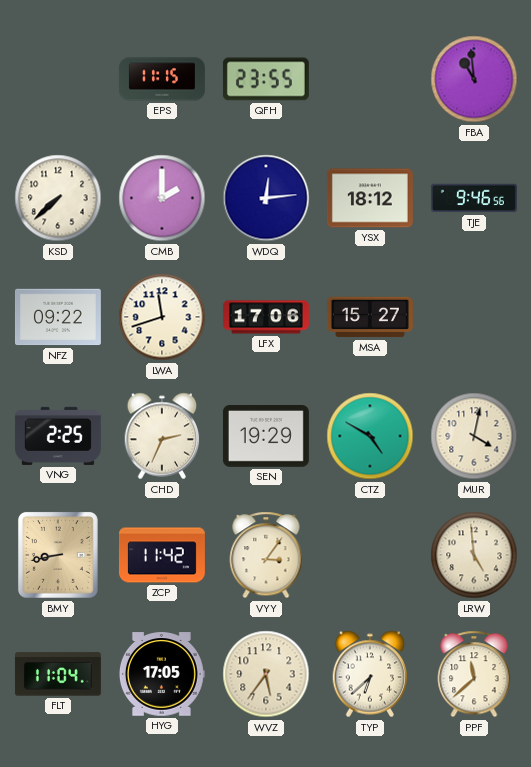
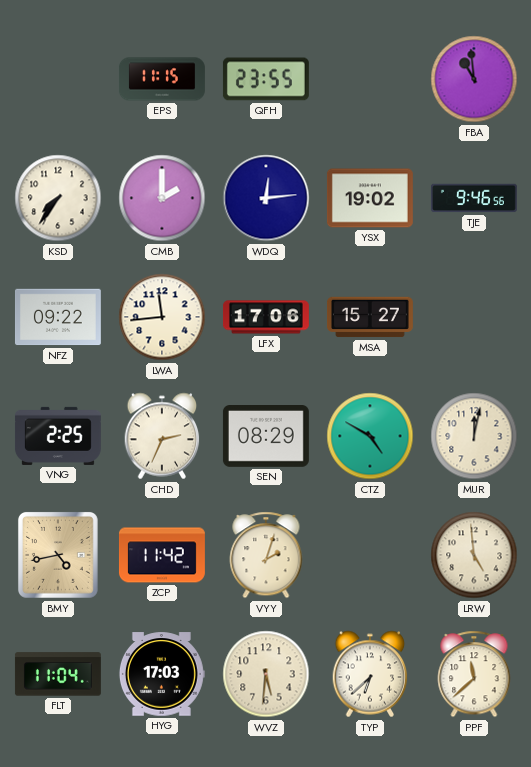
KSD: 7:38 -> 7:36 (58, 198)
YSX: 18:12 -> 19:02 (370, 198)
LWA: 11:42 -> 11:44 (162, 317)
SEN: 19:29 -> 08:29 (266, 437)
MUR: 4:02 -> 12:02 (474, 436)
BMY: 8:43 -> 4:43 (58, 555)
VYY: 3:06 -> 2:03 (266, 555)
HYG: 17:05 -> 17:03 (162, 674)
WVZ: 5:36 -> 5:31 (266, 674)
